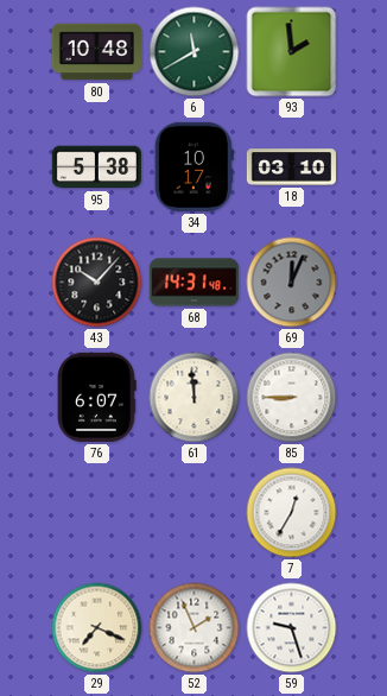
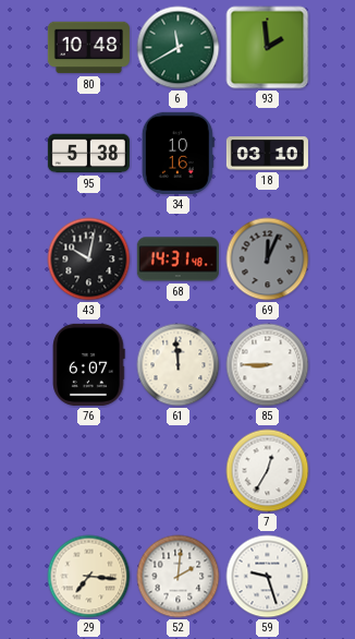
34: 10:17 -> 10:16 (177, 153)
43: 10:07 -> 10:02 (89, 260)
29: 7:19 -> 7:16 (89, 577)
52: 1:56 -> 2:01 (179, 577)
